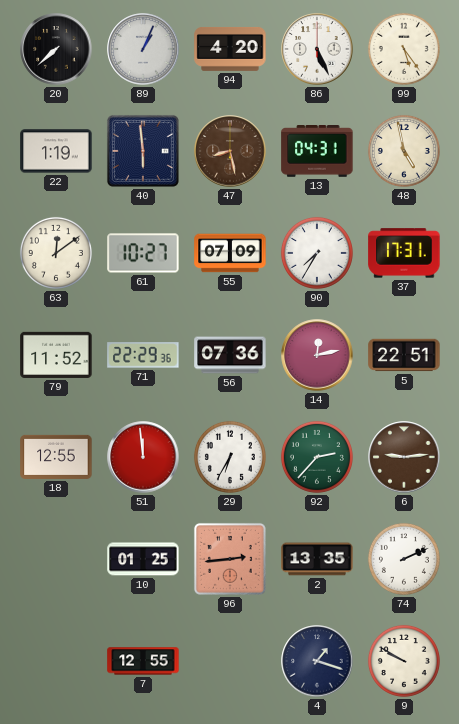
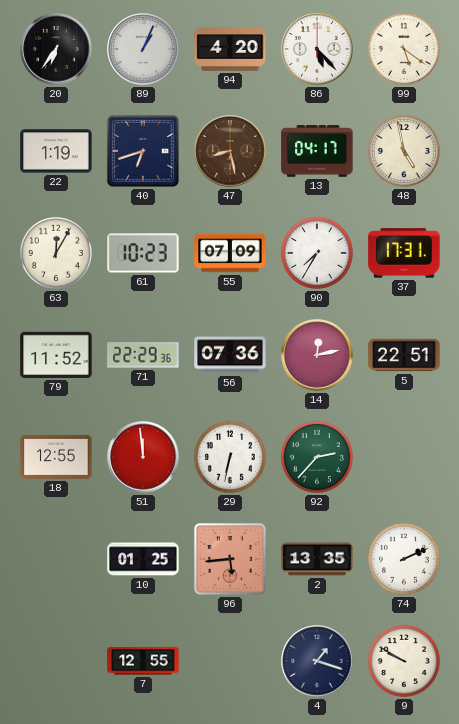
20: 7:38 -> 6:36 (56, 49)
86: 5:26 -> 5:23 (317, 49)
99: 5:24 -> 5:21 (404, 49)
40: 5:59 -> 6:42 (143, 151)
13: 04:31 -> 04:17 (317, 152)
63: 12:09 -> 12:05 (56, 253)
61: 10:27 -> 10:23 (143, 253)
29: 6:35 -> 6:32 (230, 457)
6: 9:14 -> none (404, 457)
96: 2:44 -> 5:44 (230, 559)
